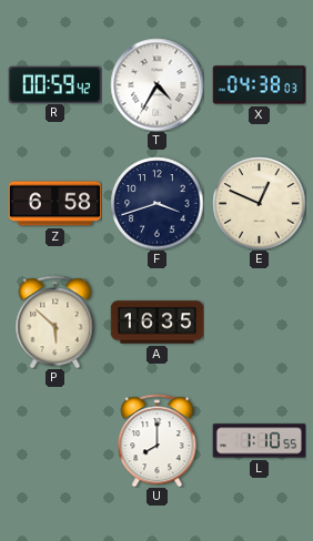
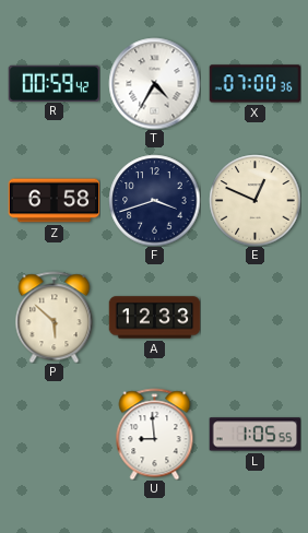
X: 04:38 -> 07:00 (254, 84)
A: 16:35 -> 12:33 (154, 318)
U: 8:00 -> 8:59 (155, 434)
L: 1:10 -> 1:05 (254, 435)
